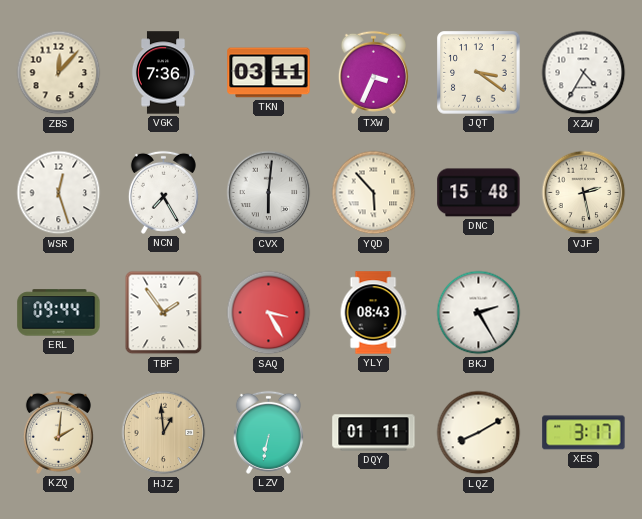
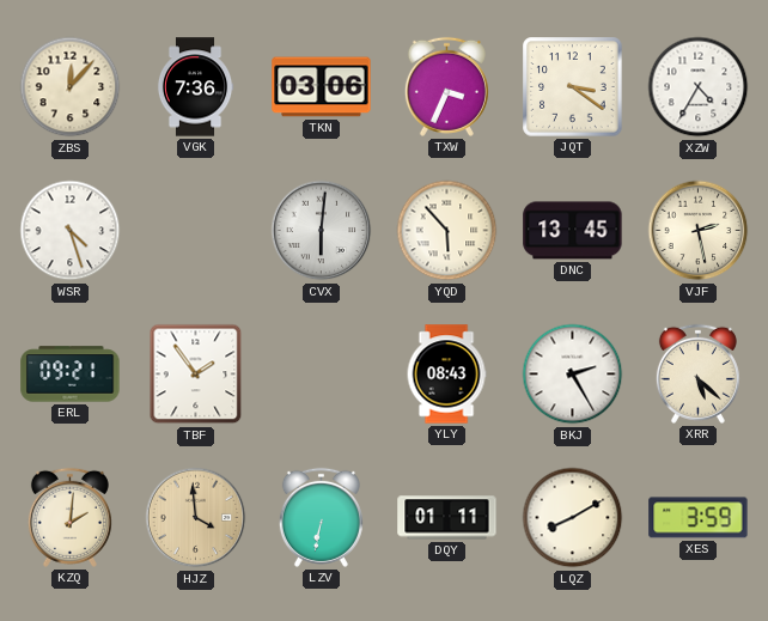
TKN: 03:11 -> 03:06 (322, 87)
WSR: 12:27 -> 4:27 (71, 231)
NCN: 7:25 -> none (163, 192)
DNC: 15:48 -> 13:45 (573, 231)
ERL: 09:44 -> 09:21 (71, 375)
SAQ: 3:25 -> none (269, 313)
XRR: none -> 5:22 (697, 373)
HJZ: 12:59 -> 3:59 (196, 518)
XES: 3:17 -> 3:59 (699, 518)
